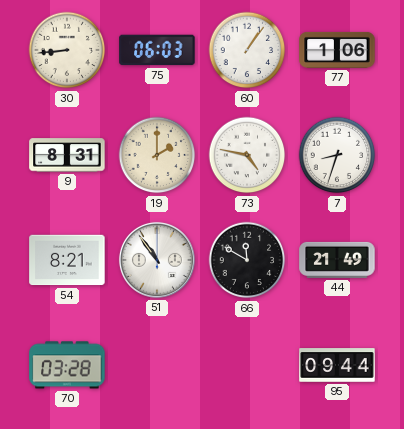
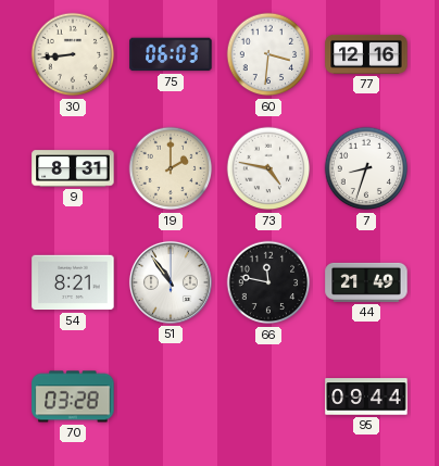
60: 1:06 -> 3:31 (268, 54)
77: 1:06 -> 12:16 (366, 54)
66: 11:50 -> 11:47 (268, 282)
